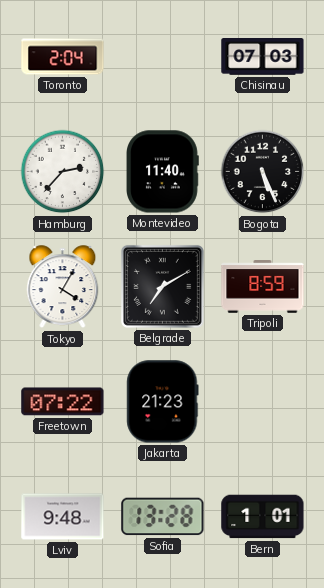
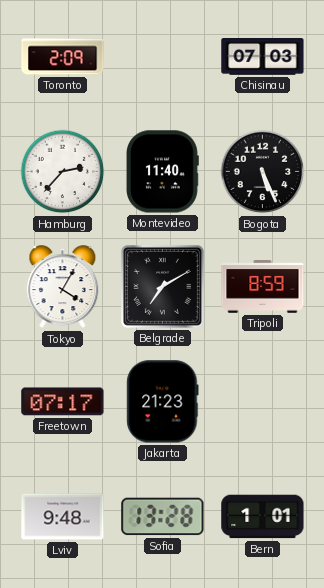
Toronto: 2:04 -> 2:09 (63, 57)
Freetown: 07:22 -> 07:17 (63, 402)
